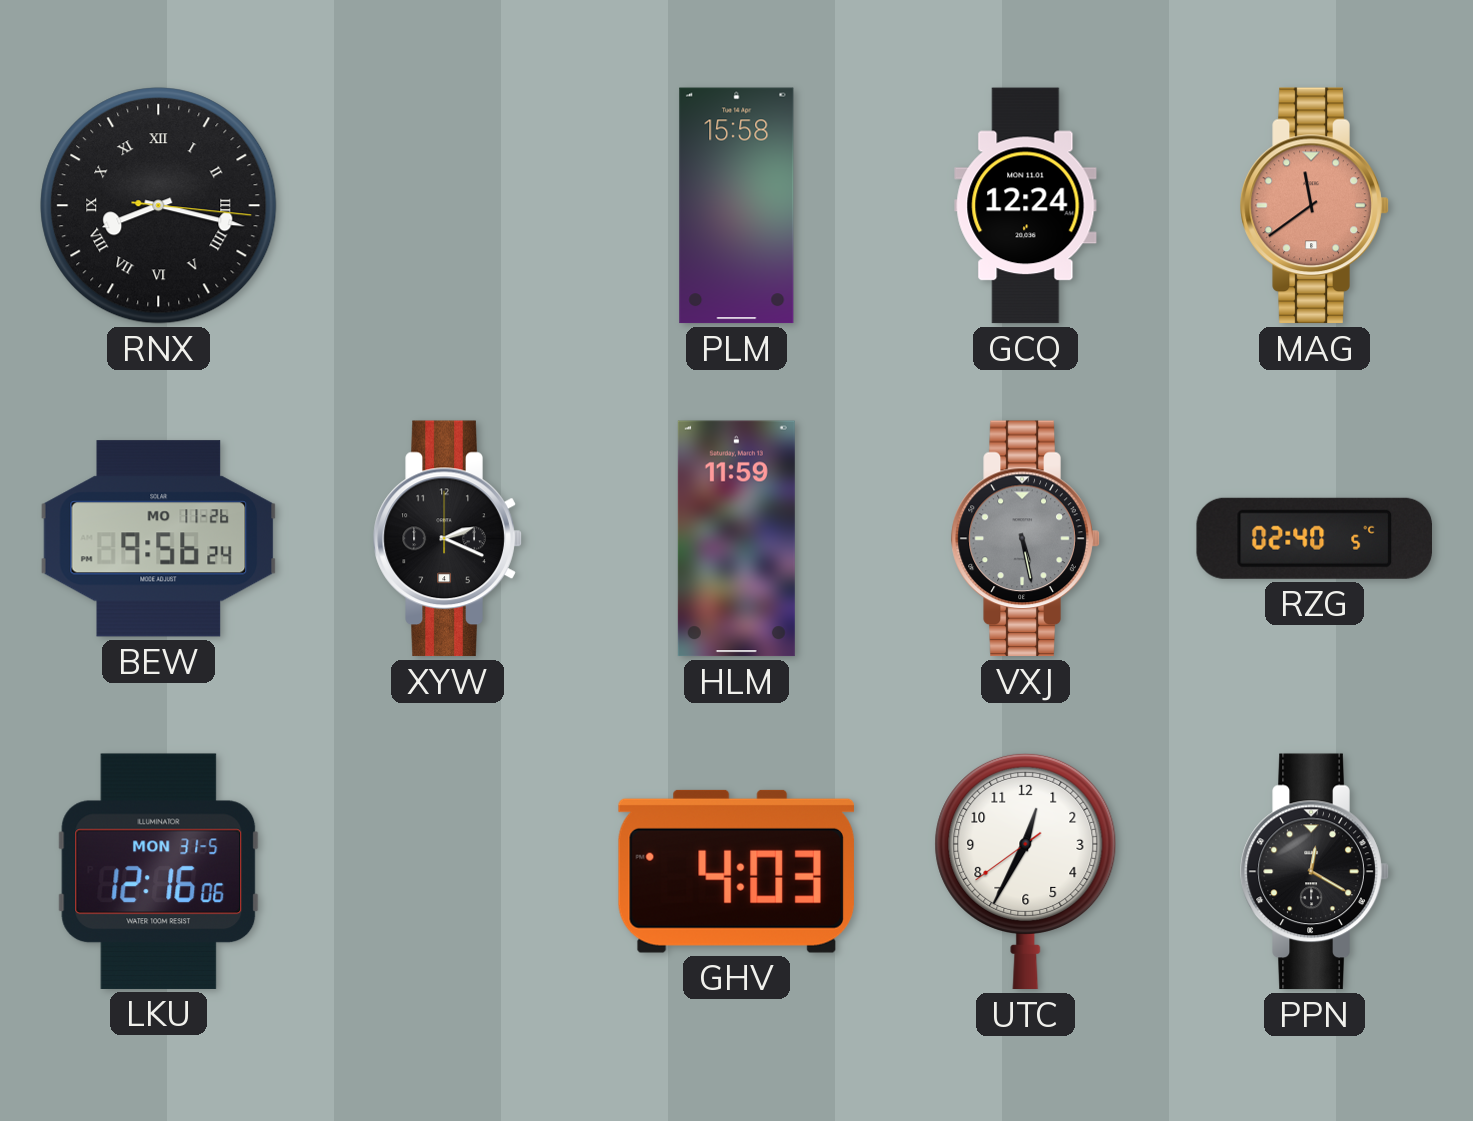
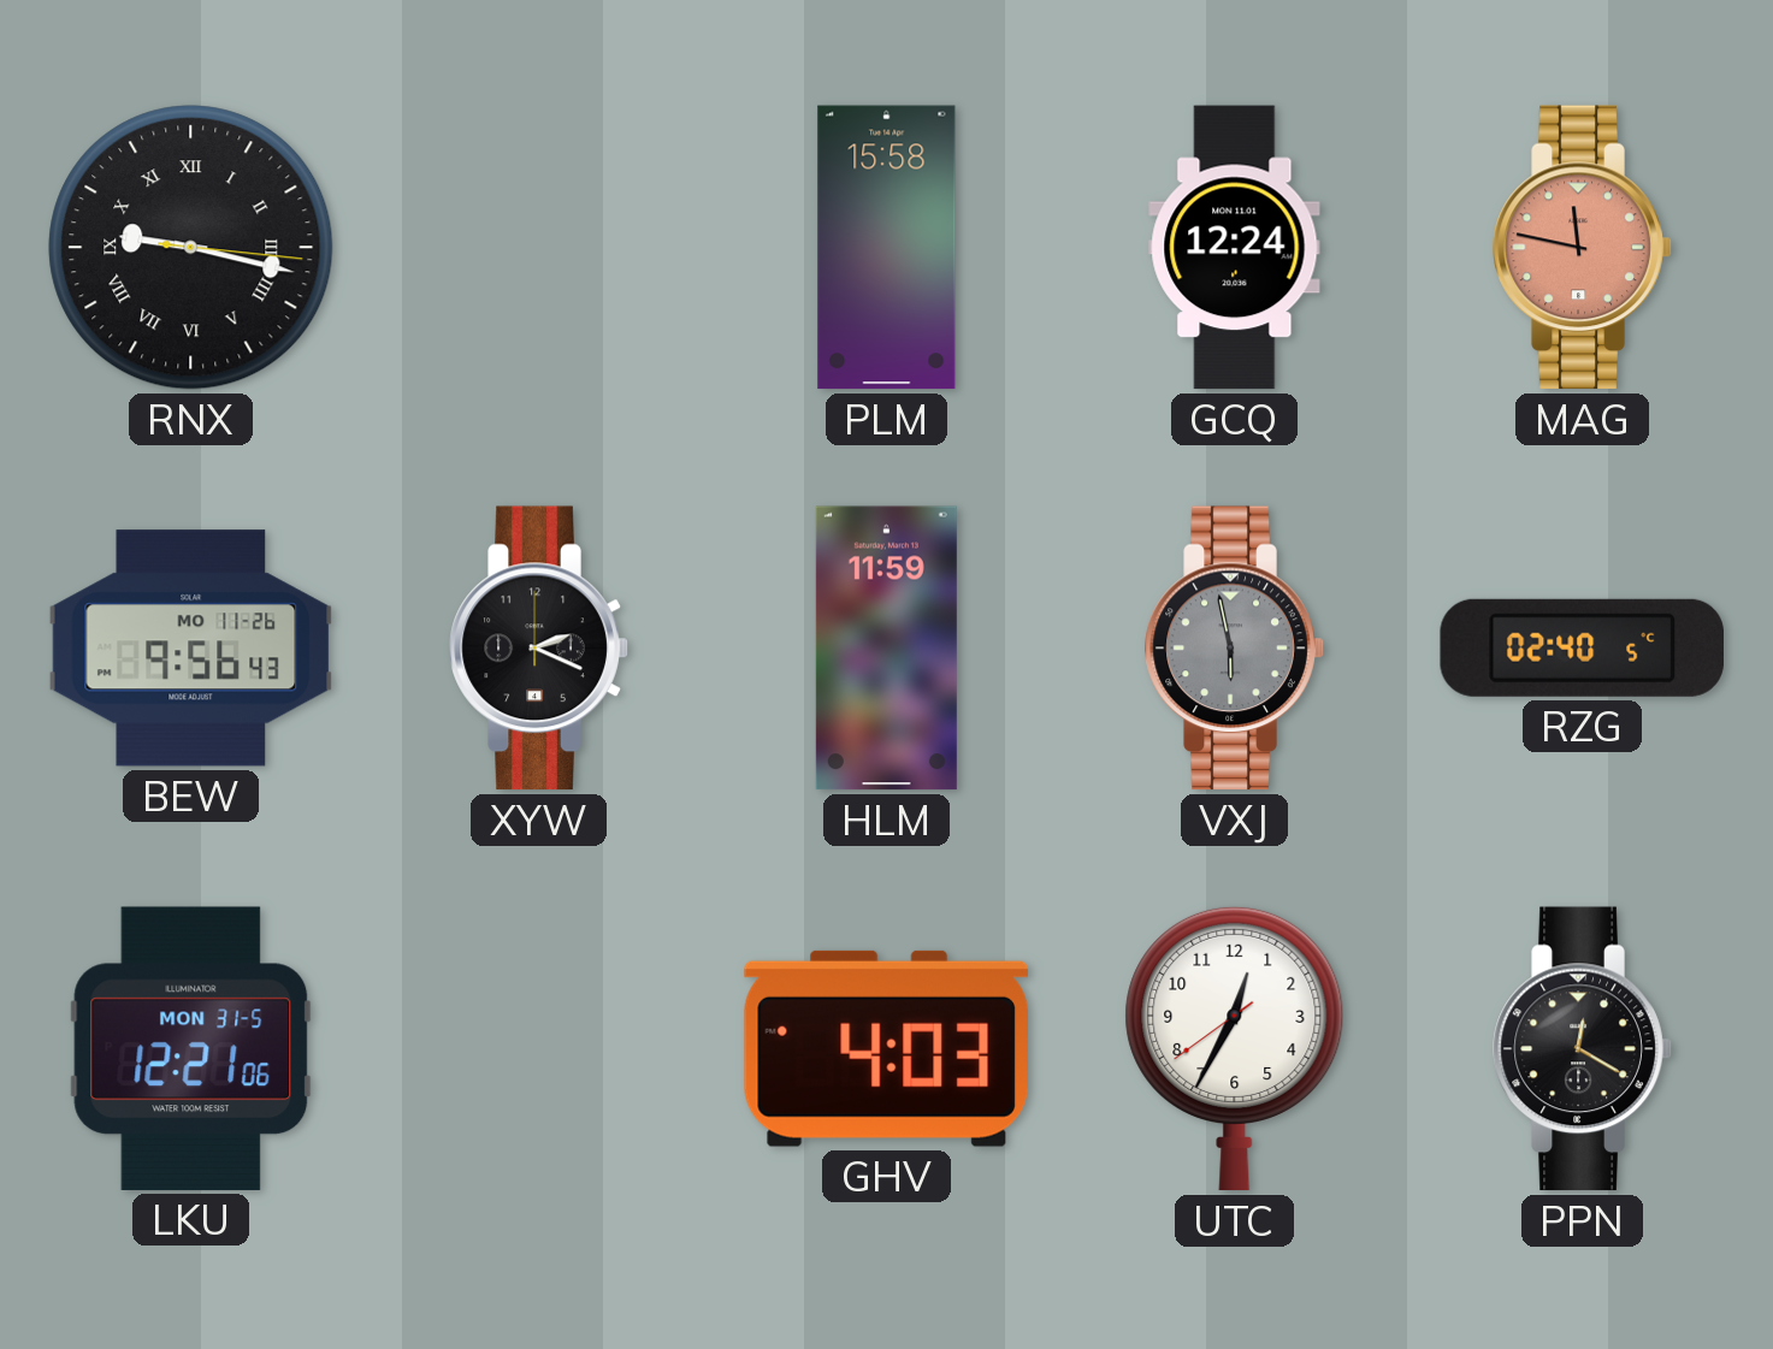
RNX: 8:17 -> 9:17 (191, 248)
MAG: 11:39 -> 11:47 (1583, 248)
BEW: 9:56:24 -> 9:56:43 (191, 649)
VXJ: 5:28 -> 5:58 (1235, 649)
LKU: 12:16 -> 12:21 (191, 1048)
